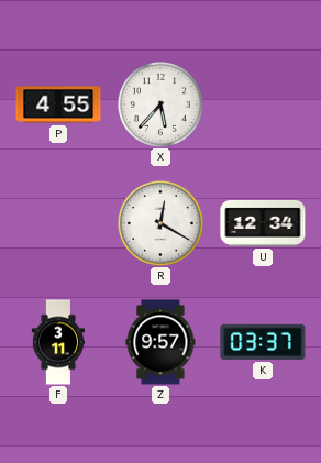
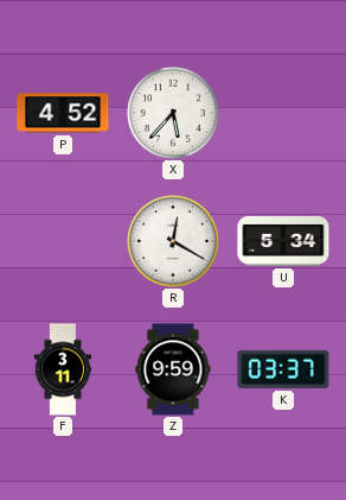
P: 4:55 -> 4:52 (63, 113)
U: 12:34 -> 5:34 (283, 241)
Z: 9:57 -> 9:59 (173, 369)
